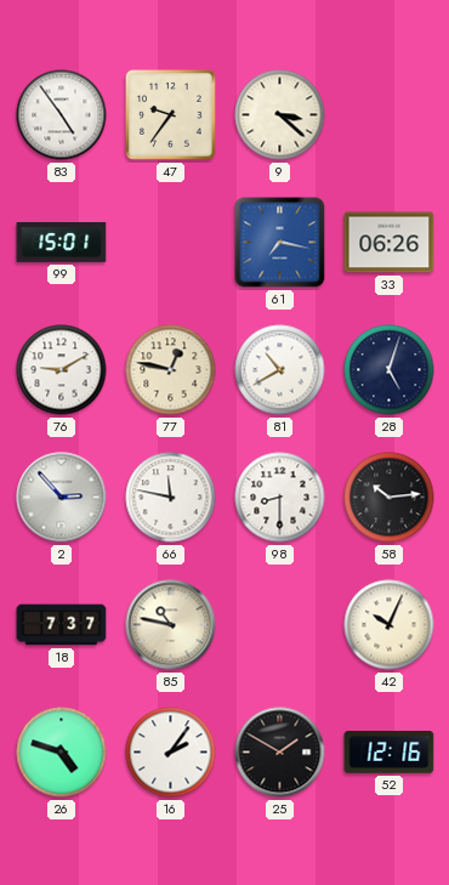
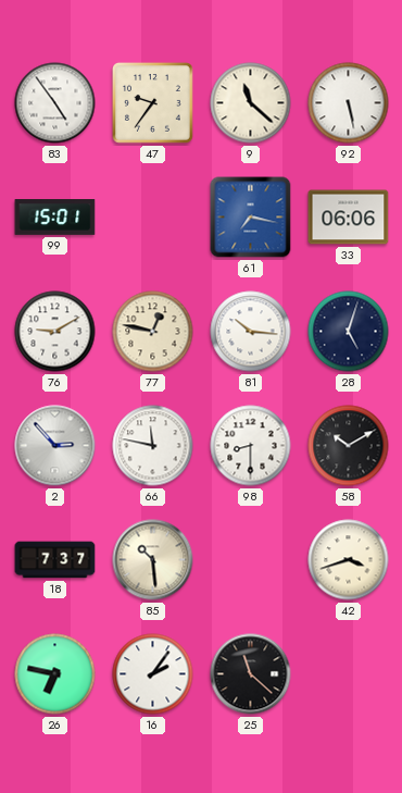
9: 3:22 -> 11:22 (251, 103)
92: none -> 5:28 (349, 103)
33: 06:26 -> 06:06 (349, 218)
81: 10:40 -> 10:16 (251, 332)
58: 10:14 -> 10:10 (349, 446)
85: 10:47 -> 10:29 (153, 560)
42: 10:04 -> 3:42 (349, 560)
26: 4:48 -> 6:47 (55, 674)
25: 1:50 -> 11:22 (251, 674)
52: 12:16 -> none (390, 753)
